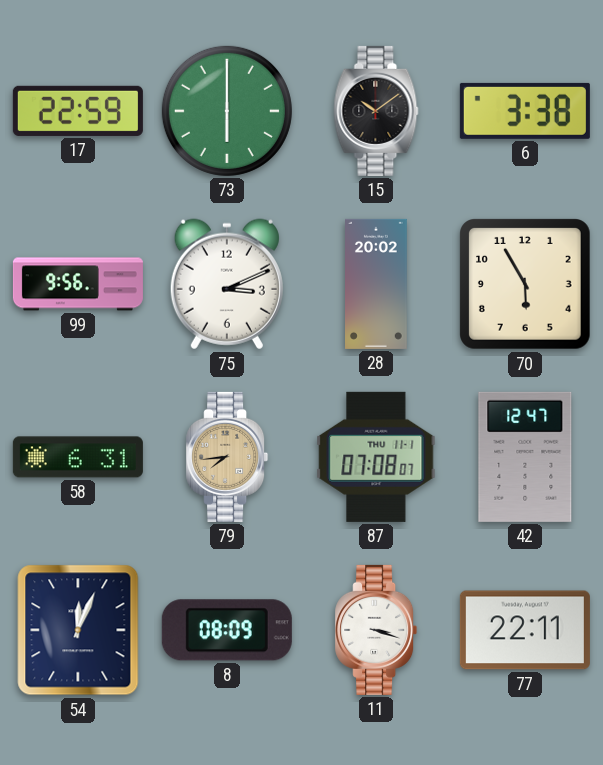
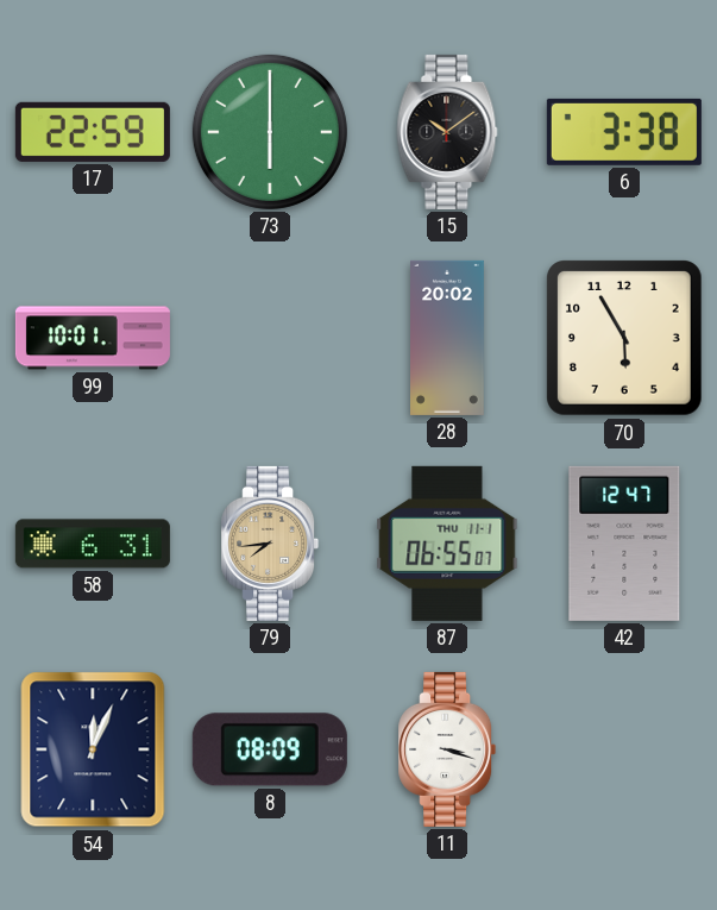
99: 9:56 -> 10:01 (93, 338)
75: 3:11 -> none (227, 284)
87: 07:08 -> 06:55 (447, 544)
77: 22:11 -> none (525, 630)
